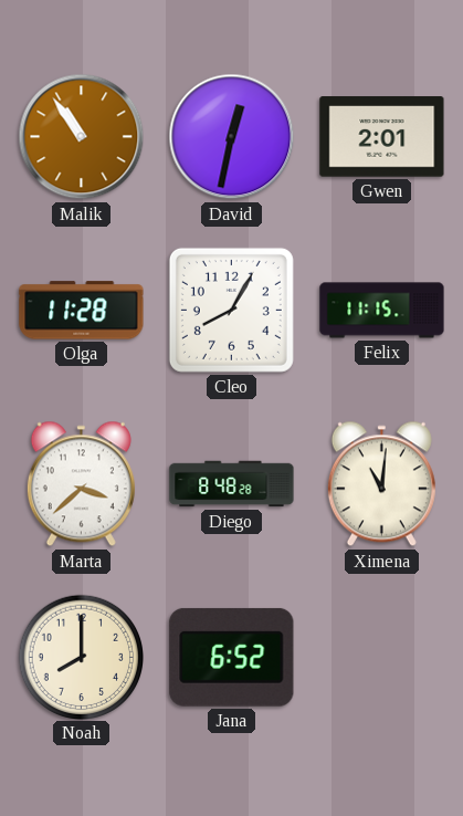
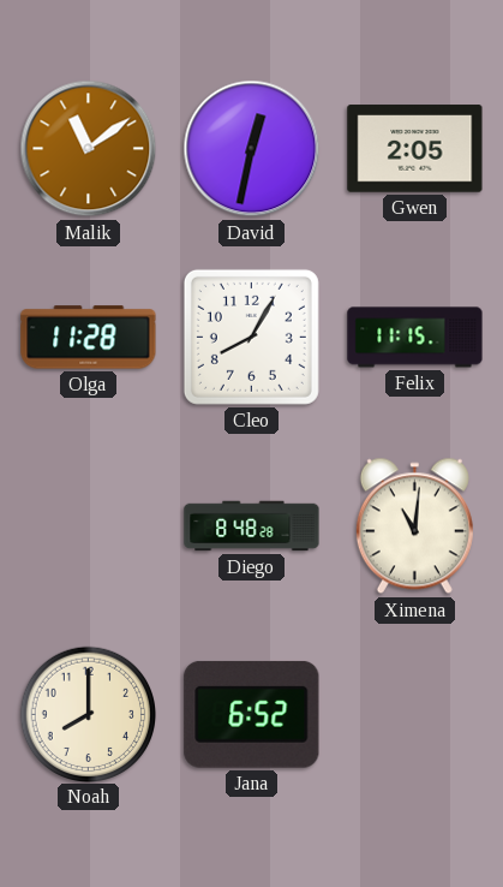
Malik: 10:54 -> 11:09 (89, 149)
Gwen: 2:01 -> 2:05 (415, 149)
Marta: 3:38 -> none (81, 484)
